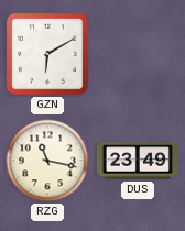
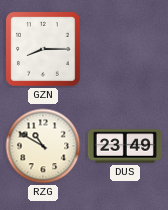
GZN: 6:10 -> 8:15 (43, 49)
RZG: 11:17 -> 10:50 (43, 146)
